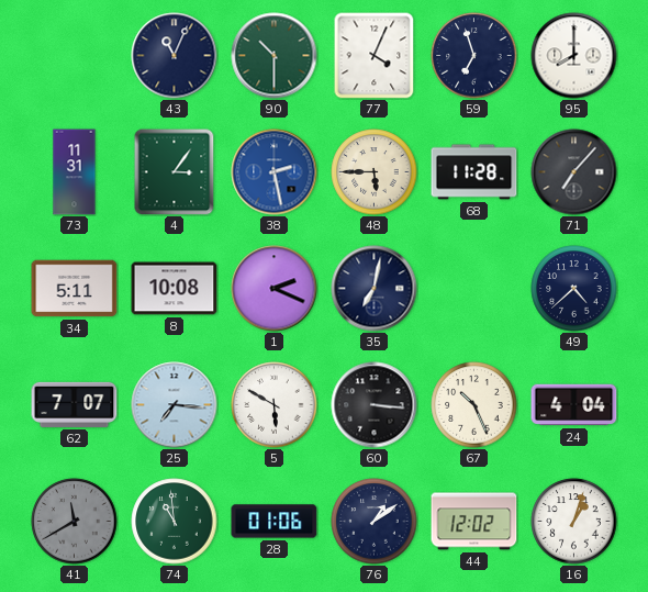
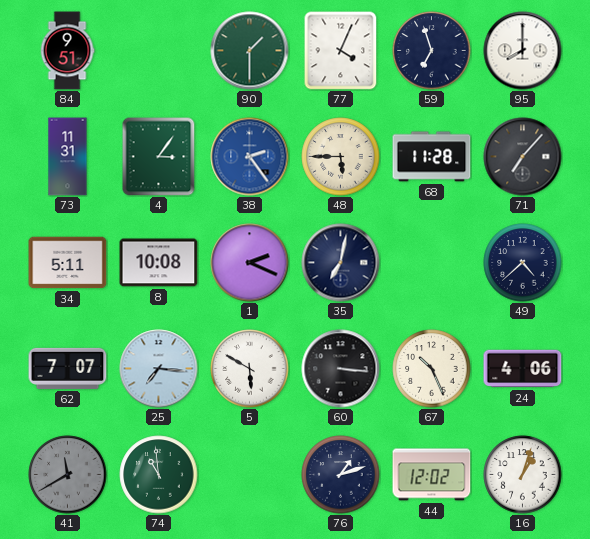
84: none -> 9:51 (67, 51)
43: 11:04 -> none (175, 56)
90: 10:30 -> 1:30 (250, 51)
38: 2:28 -> 2:24 (250, 157)
24: 4:04 -> 4:06 (523, 369)
28: 01:06 -> none (275, 522)
76: 1:09 -> 1:12 (341, 475)
